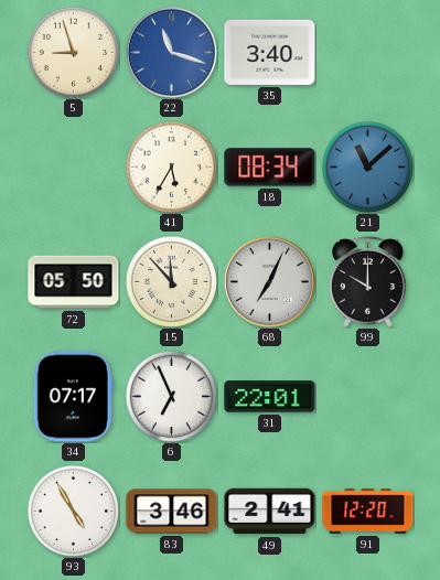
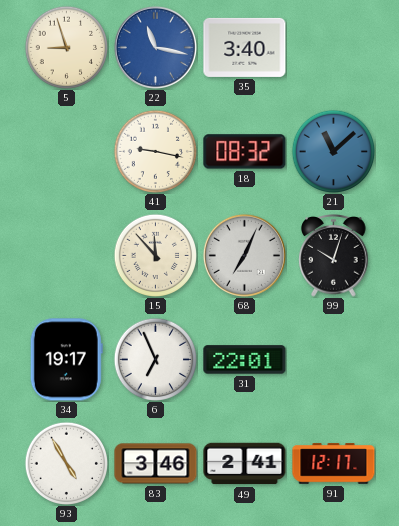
22: 11:18 -> 11:17 (155, 47)
41: 5:35 -> 9:17 (155, 151)
18: 08:34 -> 08:32 (245, 152)
72: 05:50 -> none (74, 282)
99: 10:00 -> 10:03 (334, 256)
34: 07:17 -> 19:17 (66, 360)
91: 12:20 -> 12:17 (334, 464)
